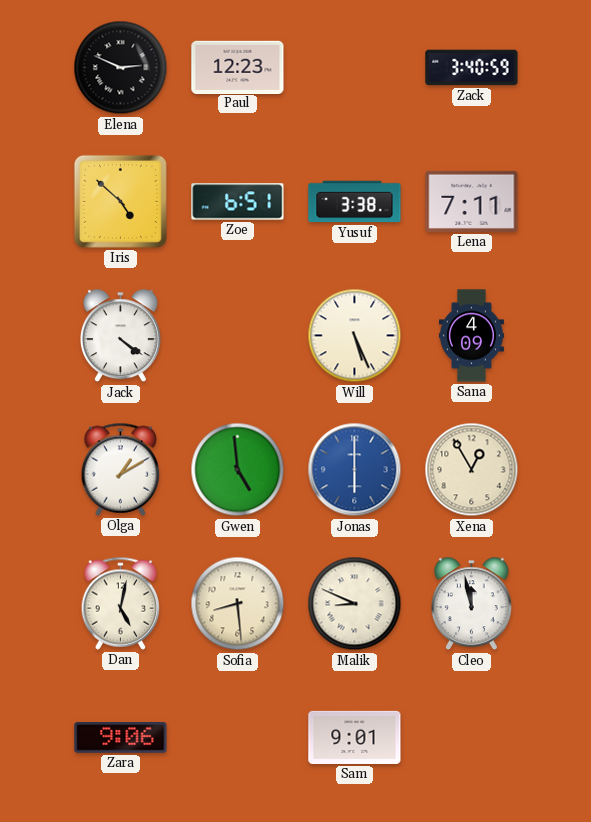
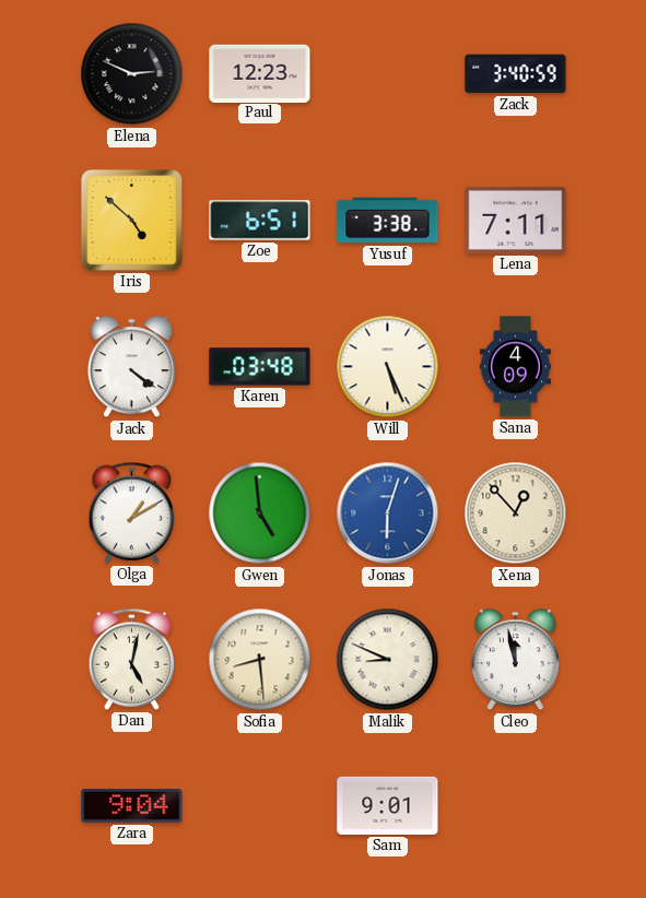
Karen: none -> 03:48 (260, 367)
Jonas: 6:00 -> 6:03 (388, 513)
Xena: 12:55 -> 12:53 (516, 513)
Zara: 9:06 -> 9:04 (132, 806)
